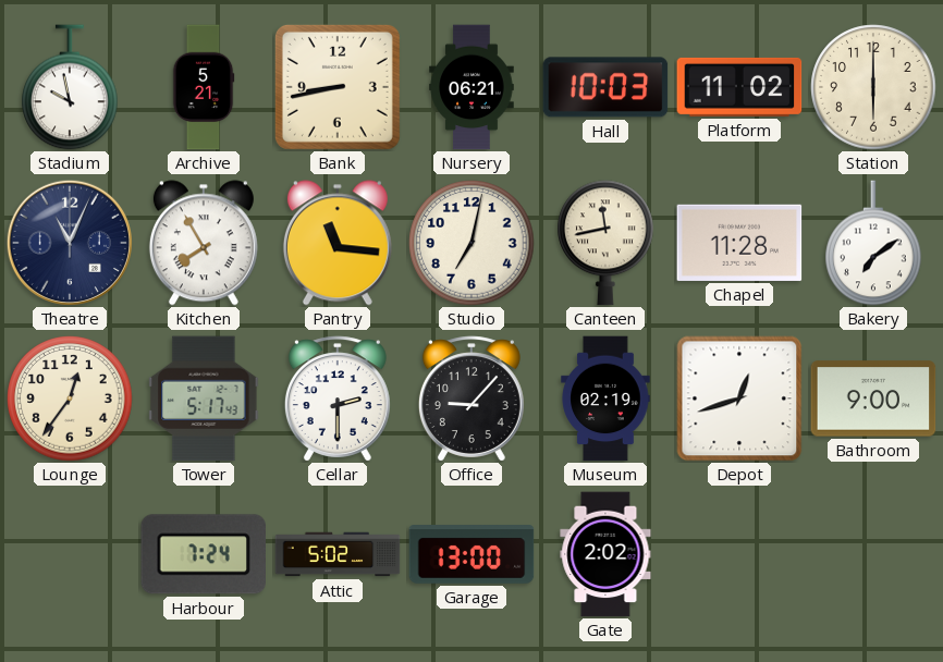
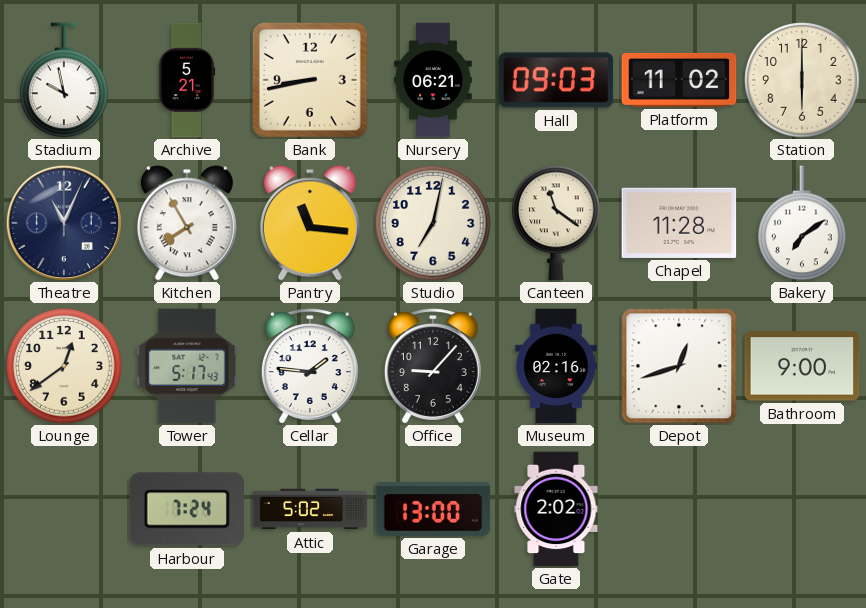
Hall: 10:03 -> 09:03 (556, 80)
Canteen: 11:43 -> 11:21 (556, 223)
Lounge: 12:36 -> 12:39 (64, 366)
Cellar: 2:30 -> 1:46 (310, 366)
Museum: 02:19 -> 02:16 (556, 366)
